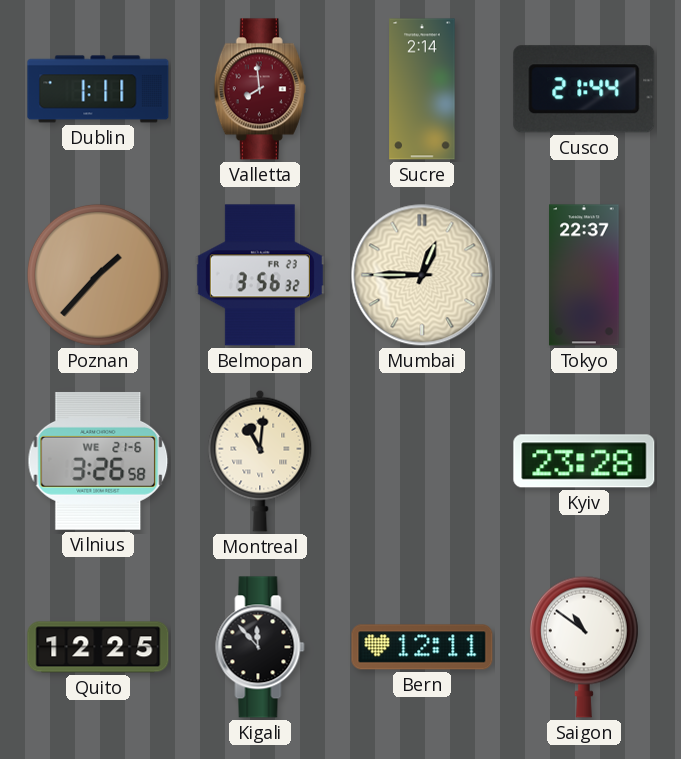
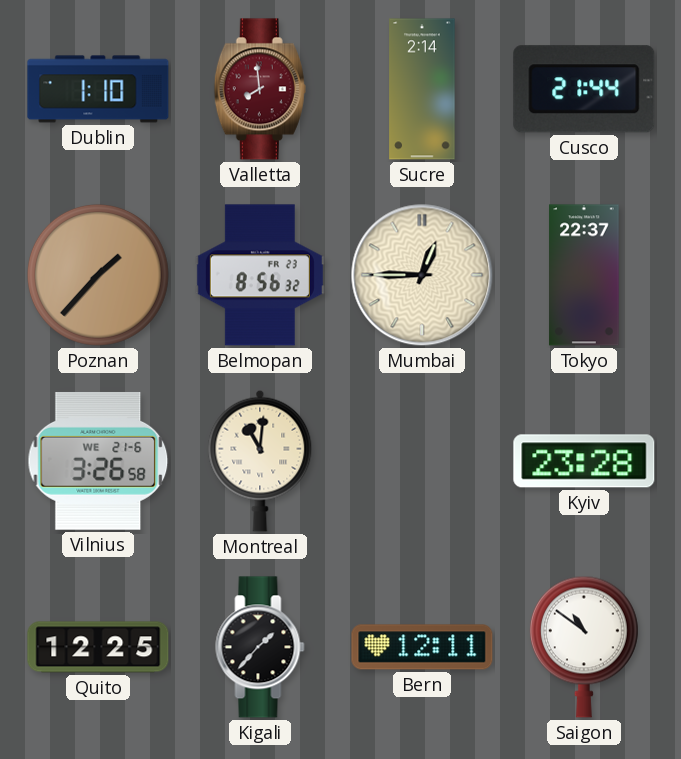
Dublin: 1:11 -> 1:10 (98, 89)
Belmopan: 3:56 -> 8:56 (260, 275)
Kigali: 11:53 -> 1:37 (260, 647)
